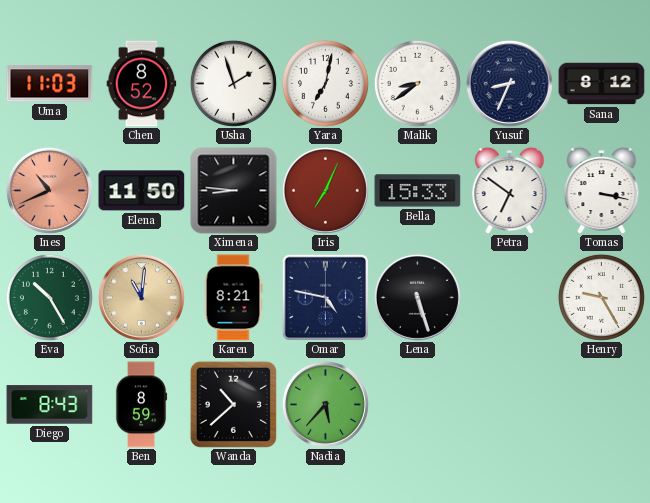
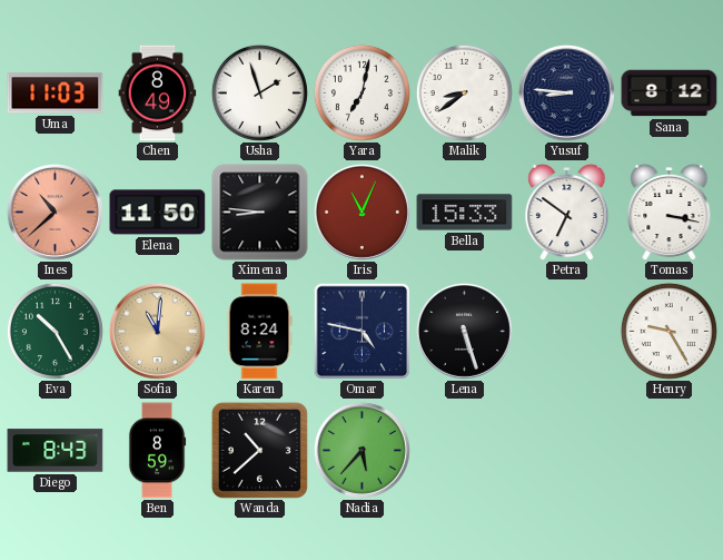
Chen: 8:52 -> 8:49 (158, 94)
Yusuf: 8:34 -> 8:46 (566, 92)
Ines: 10:41 -> 10:38 (55, 212)
Iris: 7:04 -> 11:04 (361, 212)
Karen: 8:21 -> 8:24 (259, 332)
